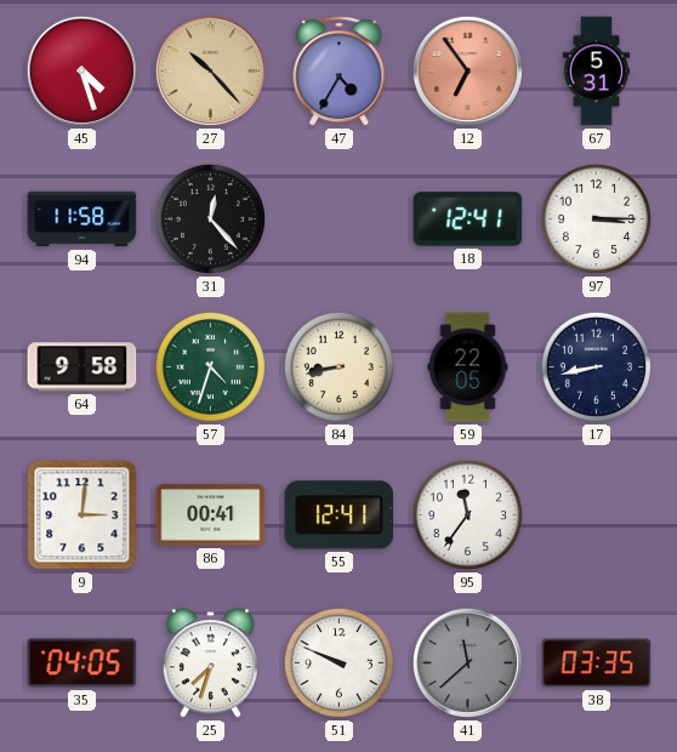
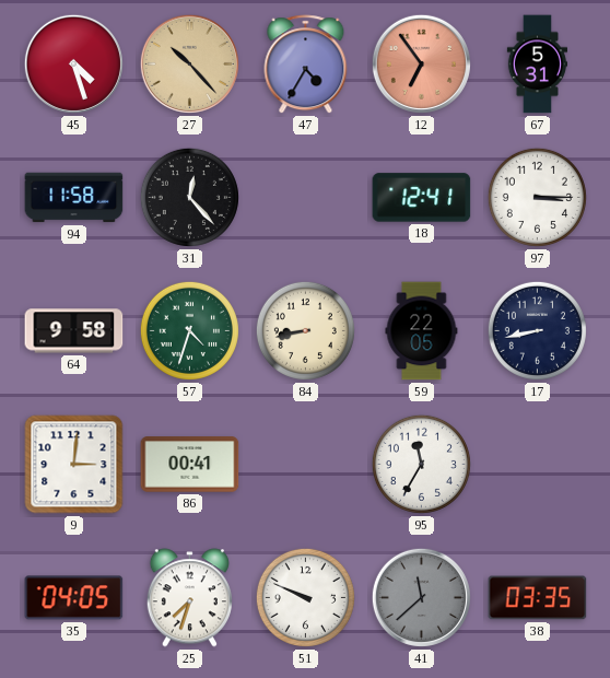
55: 12:41 -> none (340, 515)
95: 11:36 -> 11:35 (421, 464)
